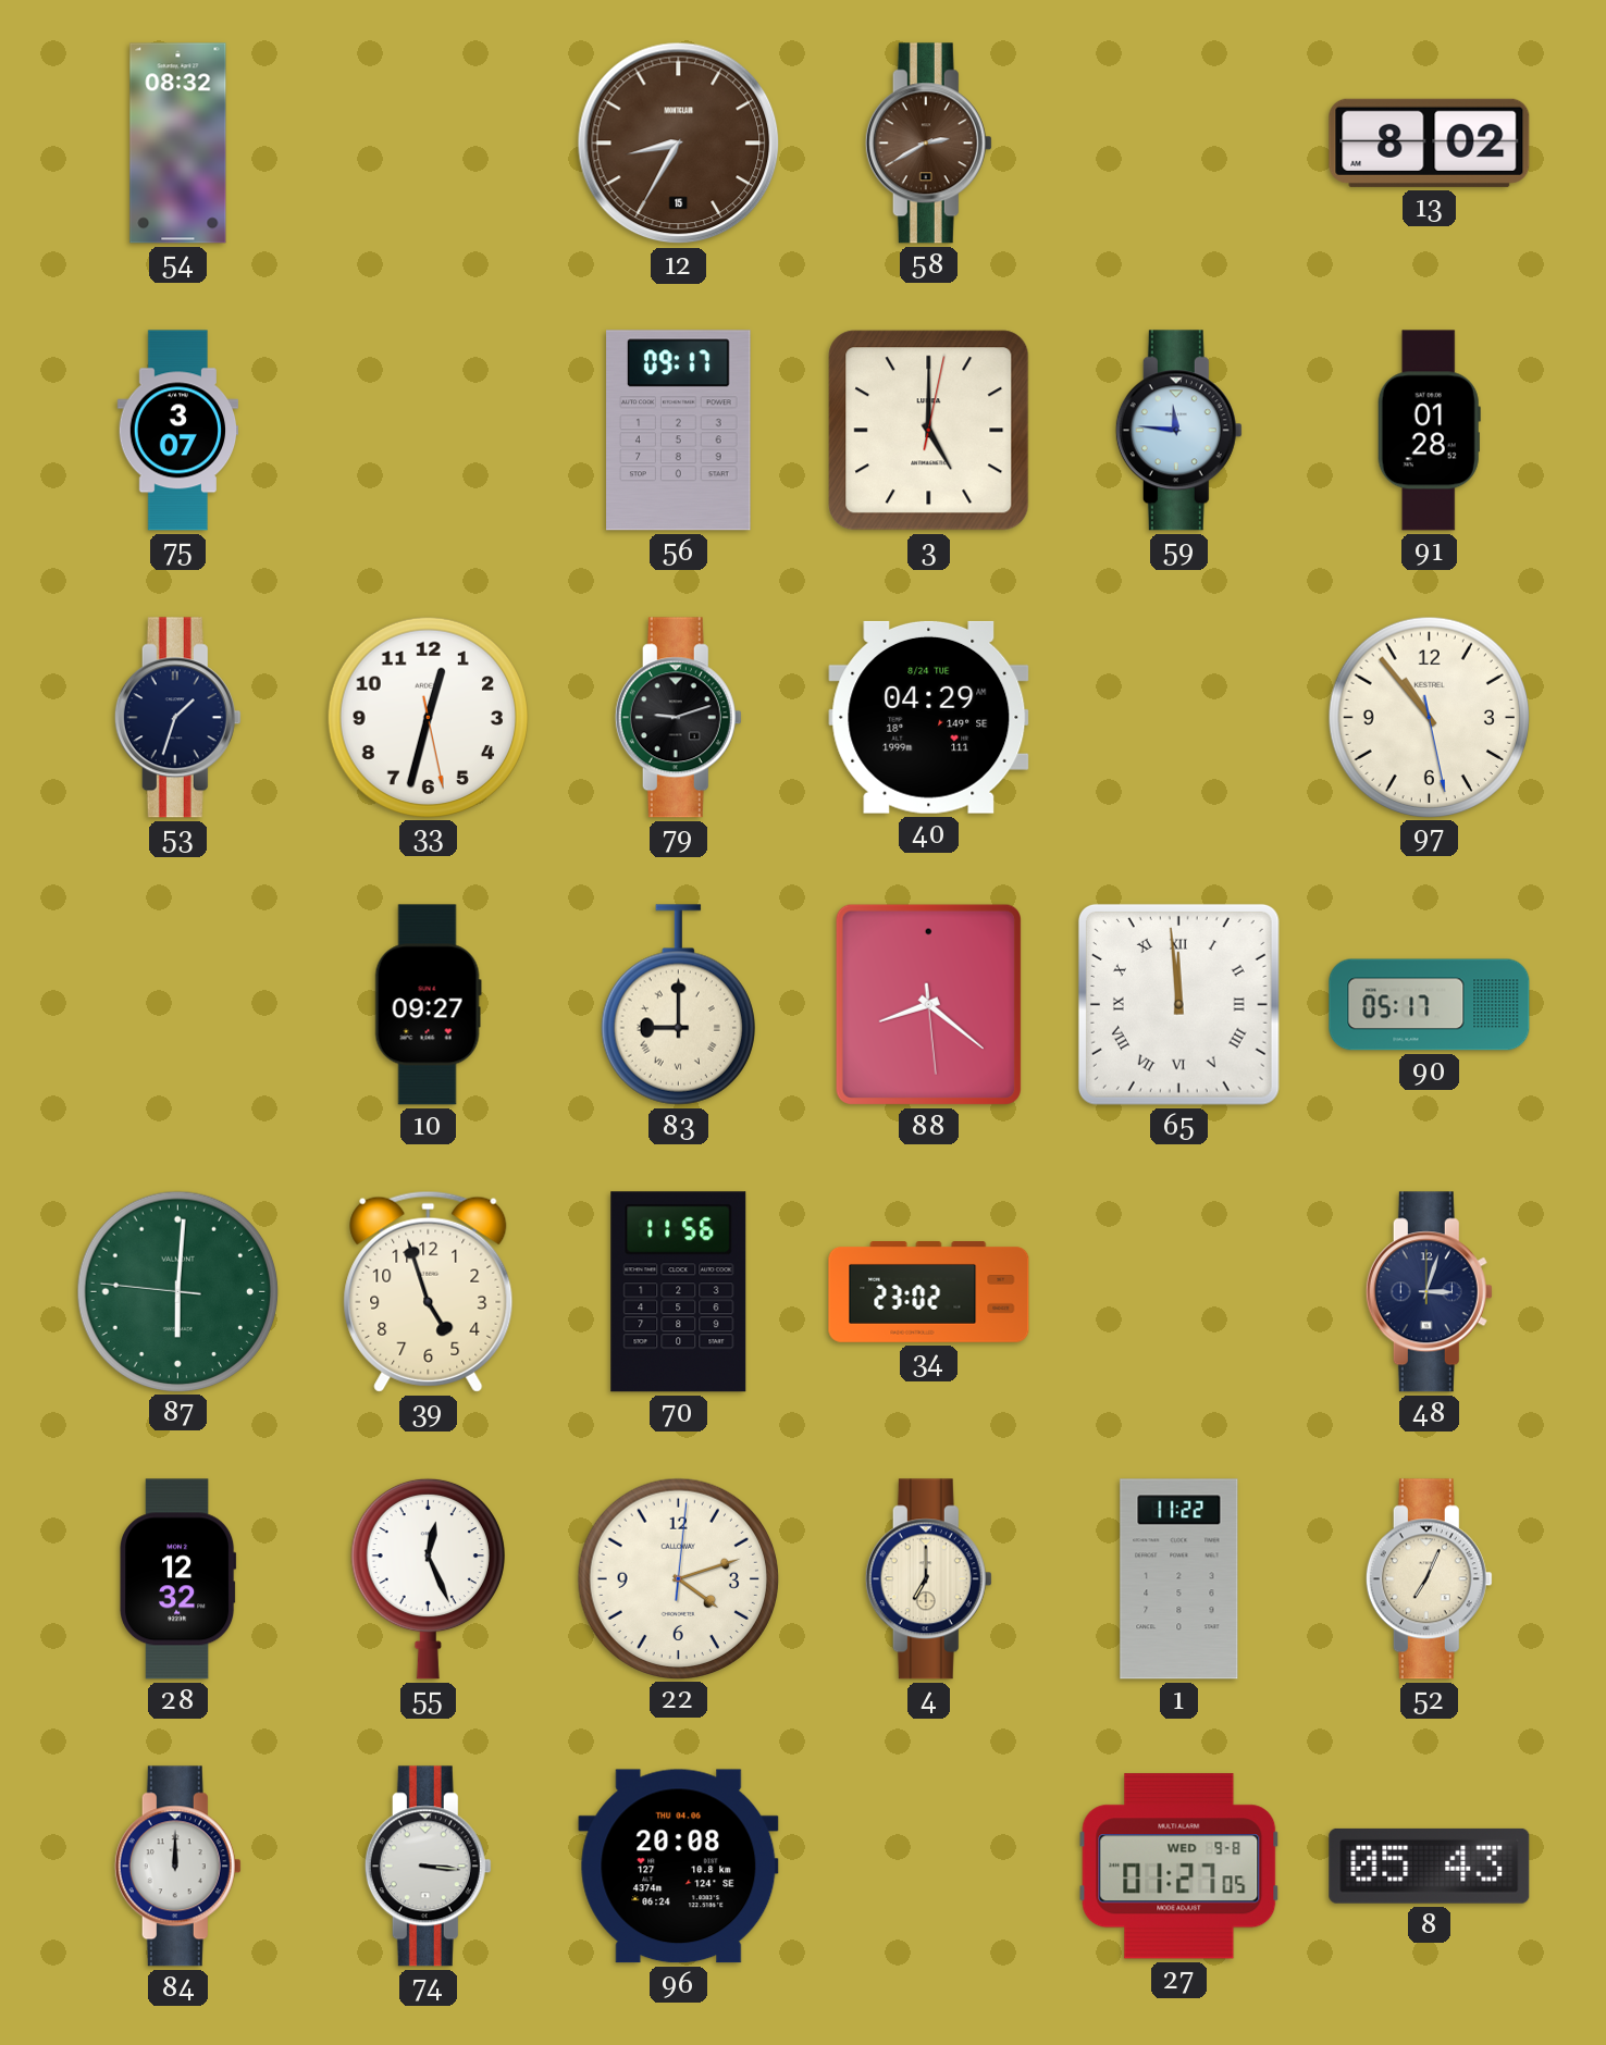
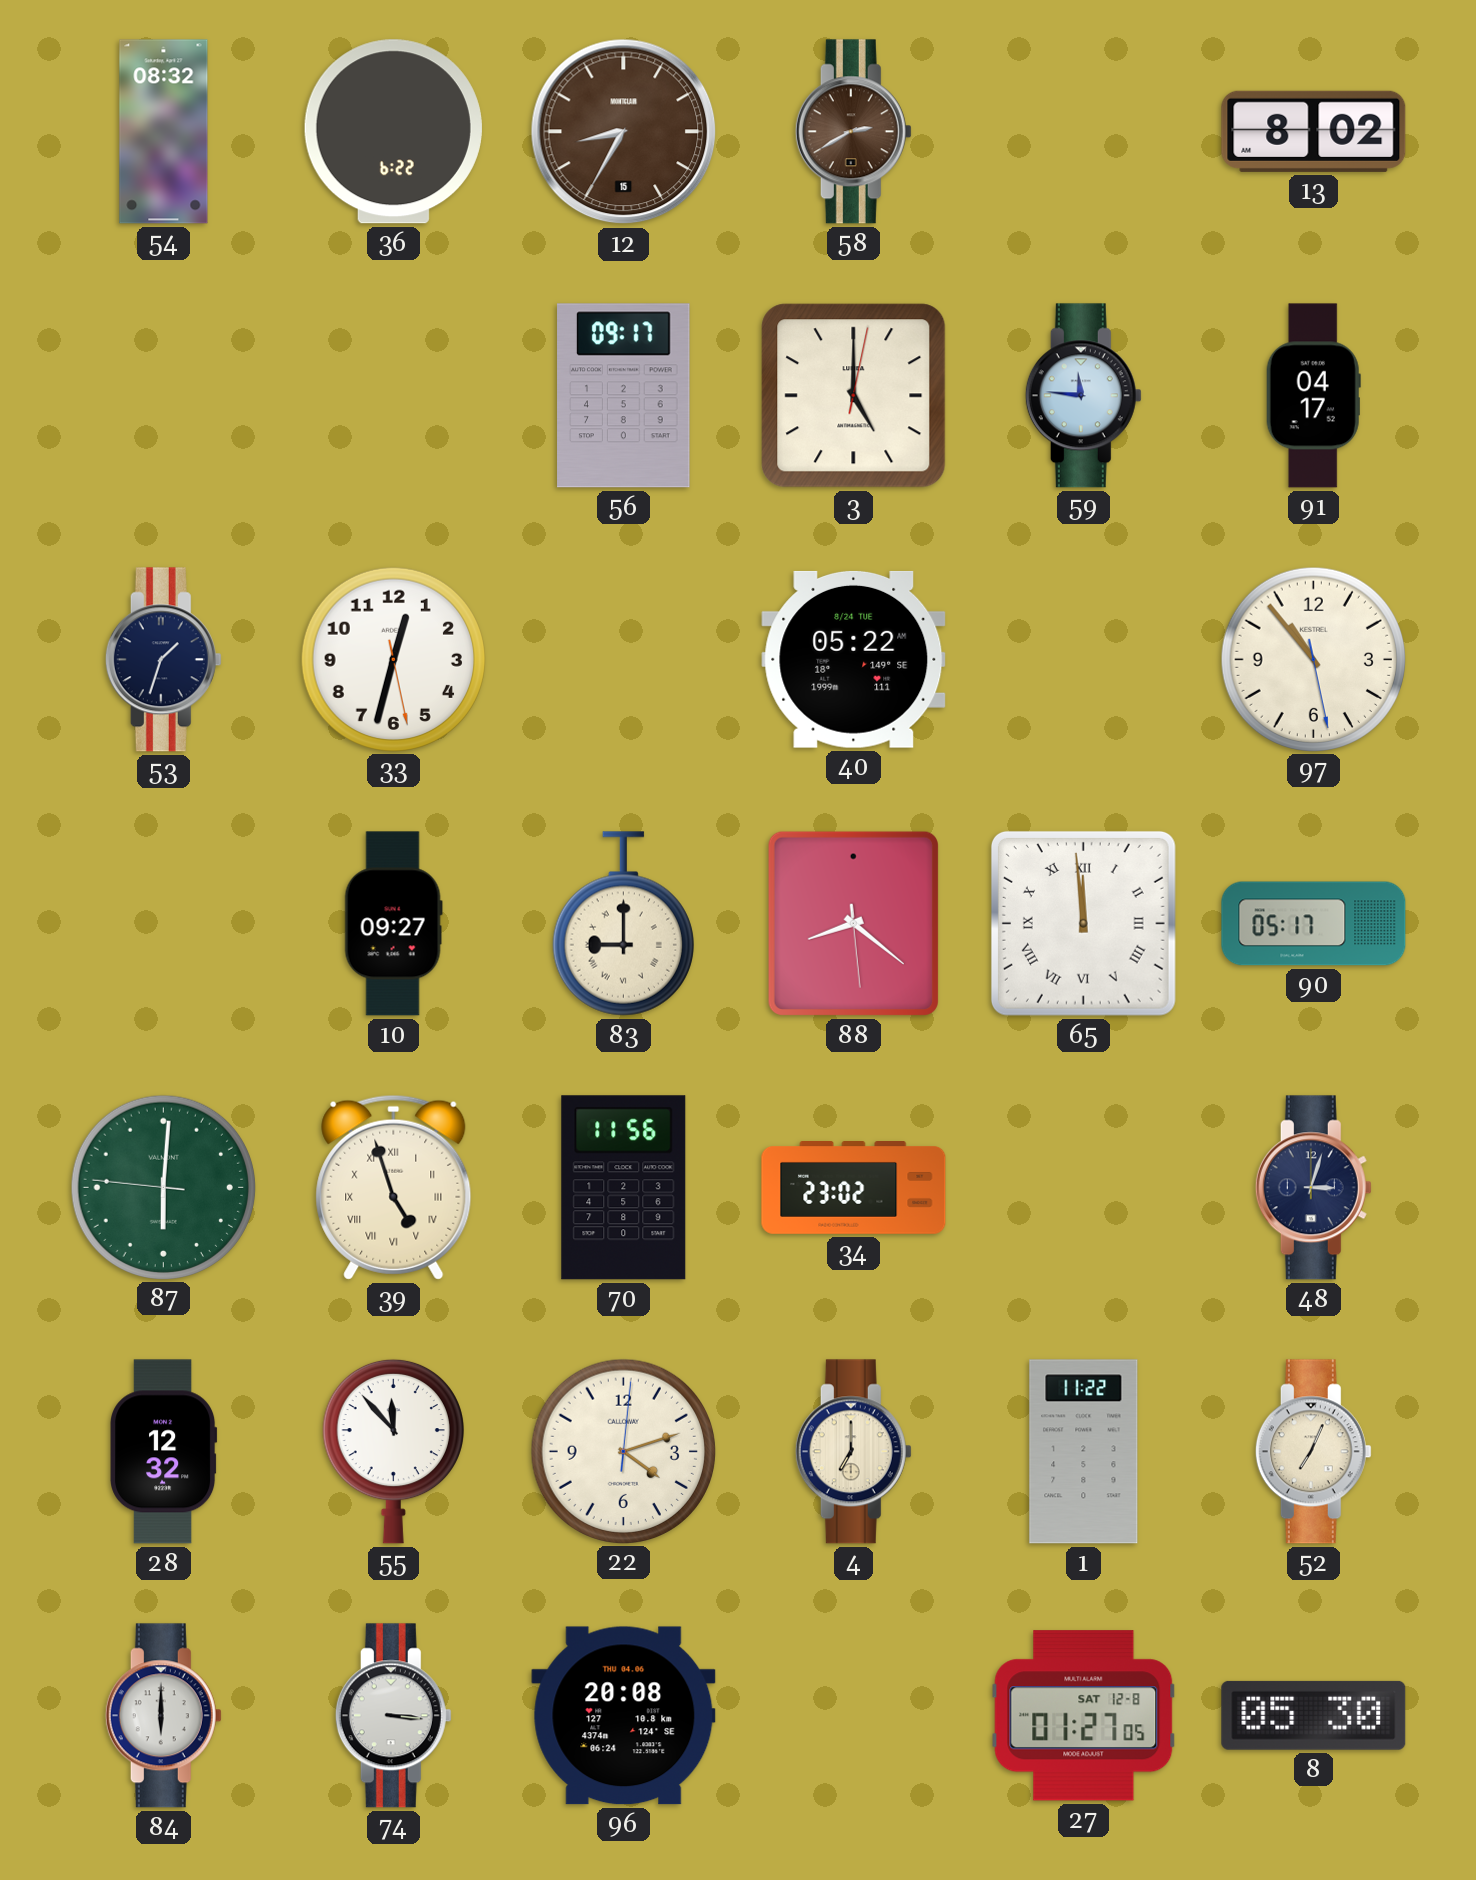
36: none -> 6:22 (393, 132)
75: 3:07 -> none (178, 431)
91: 01:28 -> 04:17 (1313, 396)
79: 9:12 -> none (678, 718)
40: 04:29 -> 05:22 (854, 659)
39 numerals: Arabic -> Roman (394, 1187)
55: 12:26 -> 11:53 (393, 1451)
84: 12:00 -> 6:00 (163, 1716)
27 date: WED 9-8 -> SAT 12-8 (1084, 1716)
8: 05:43 -> 05:30 (1314, 1715)
